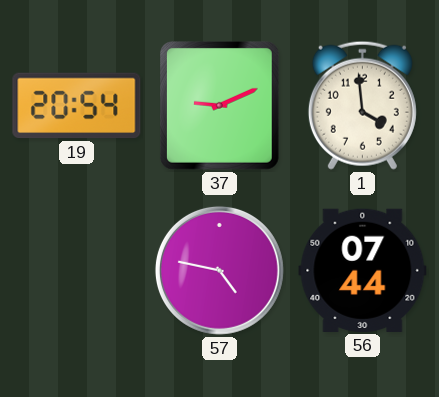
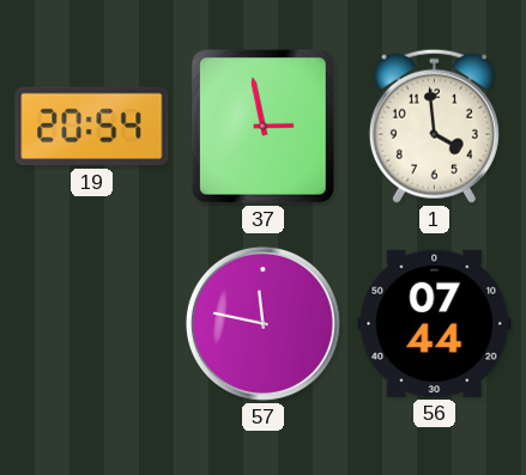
37: 9:11 -> 2:58 (264, 127)
57: 4:47 -> 11:47 (262, 323)
